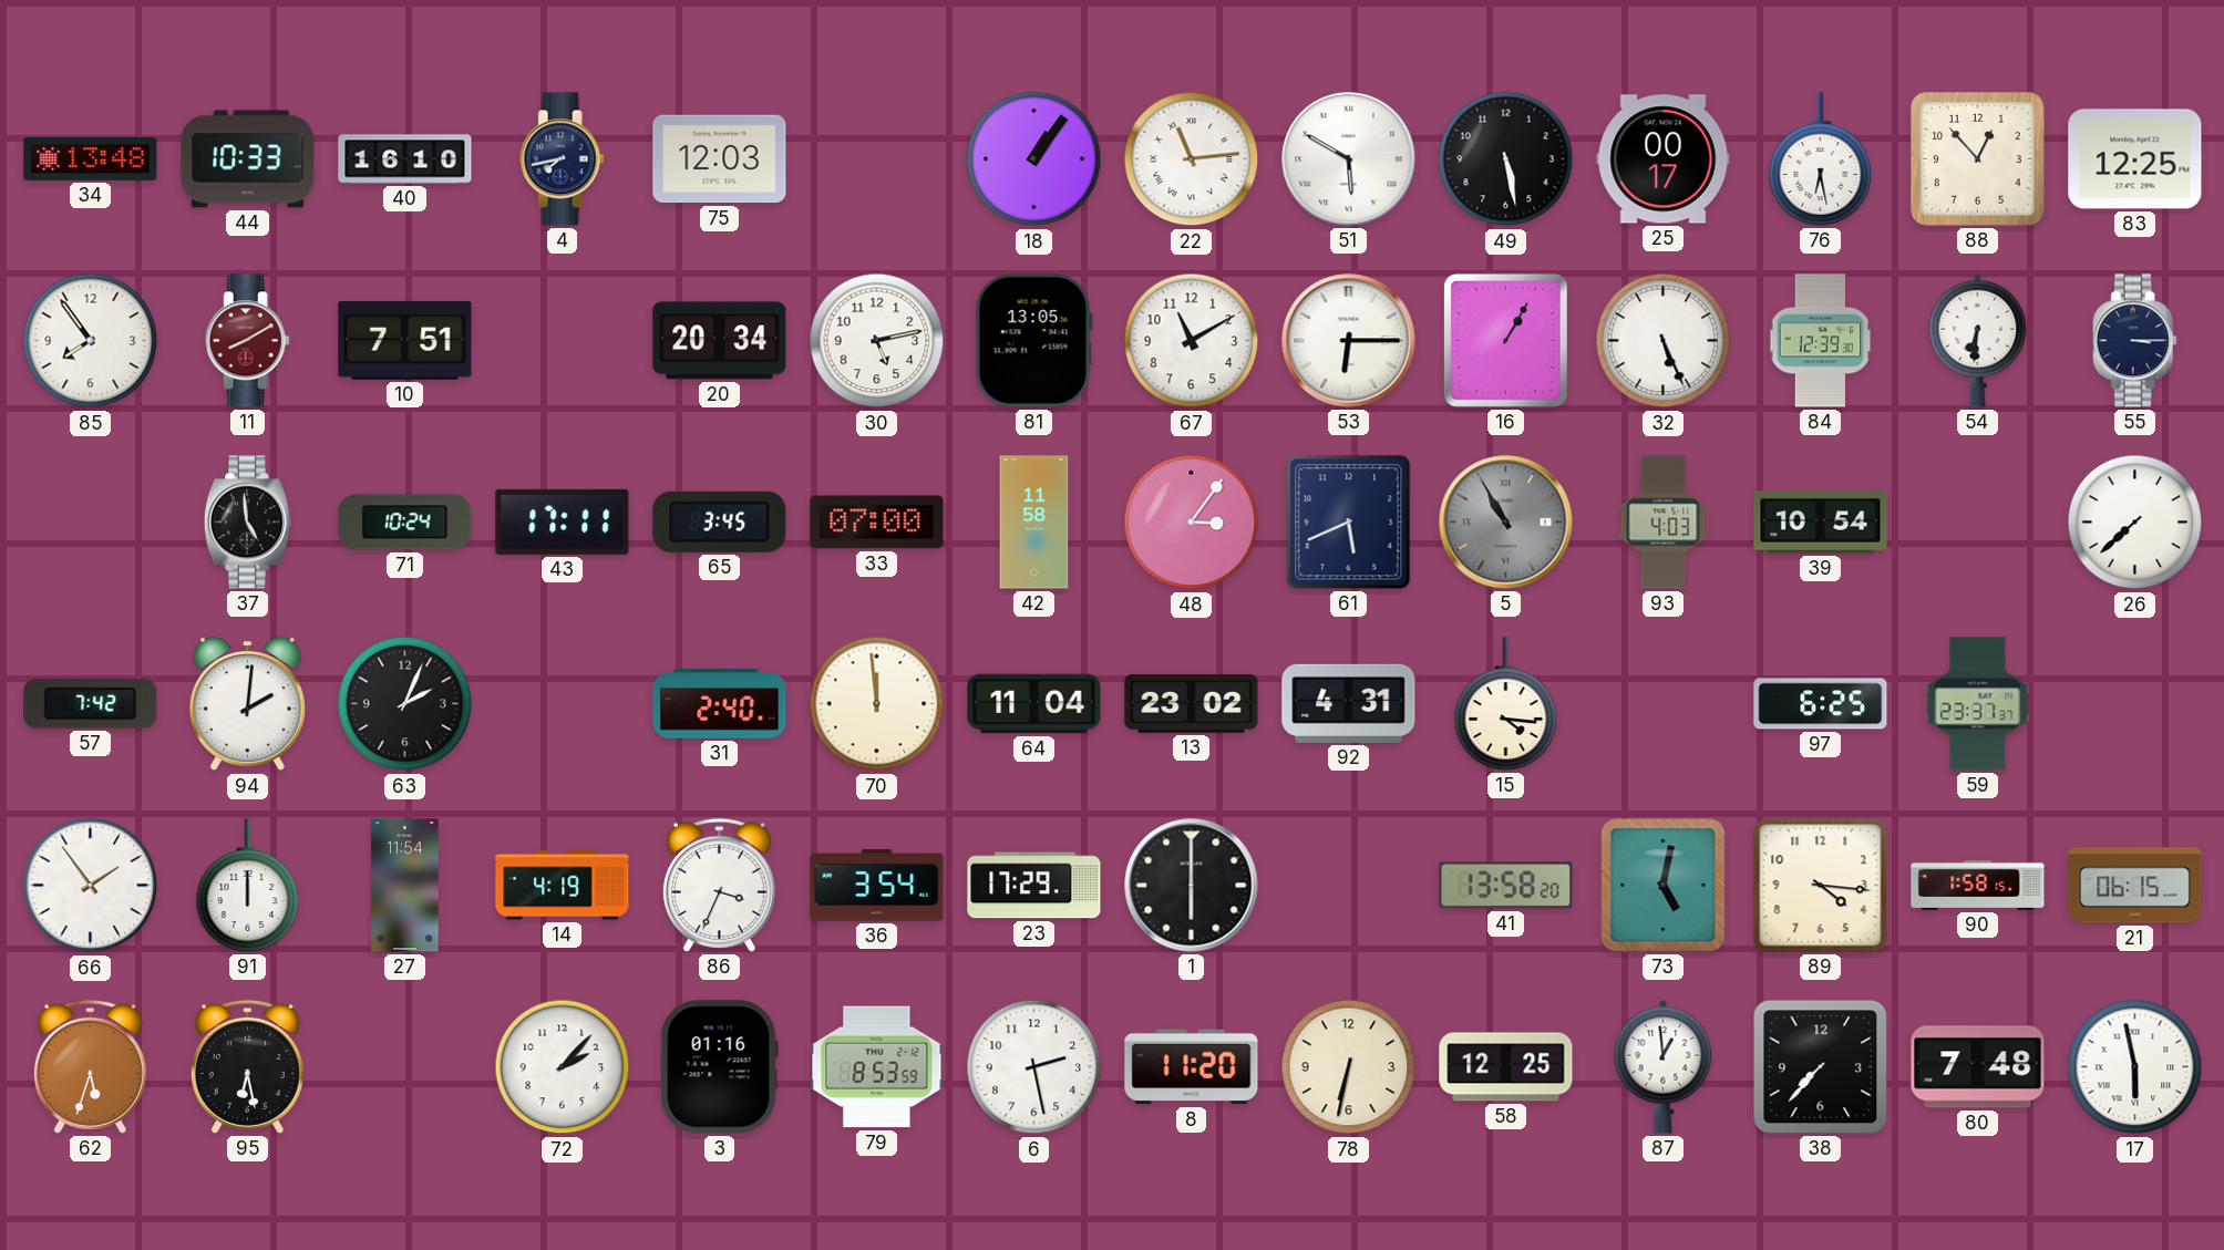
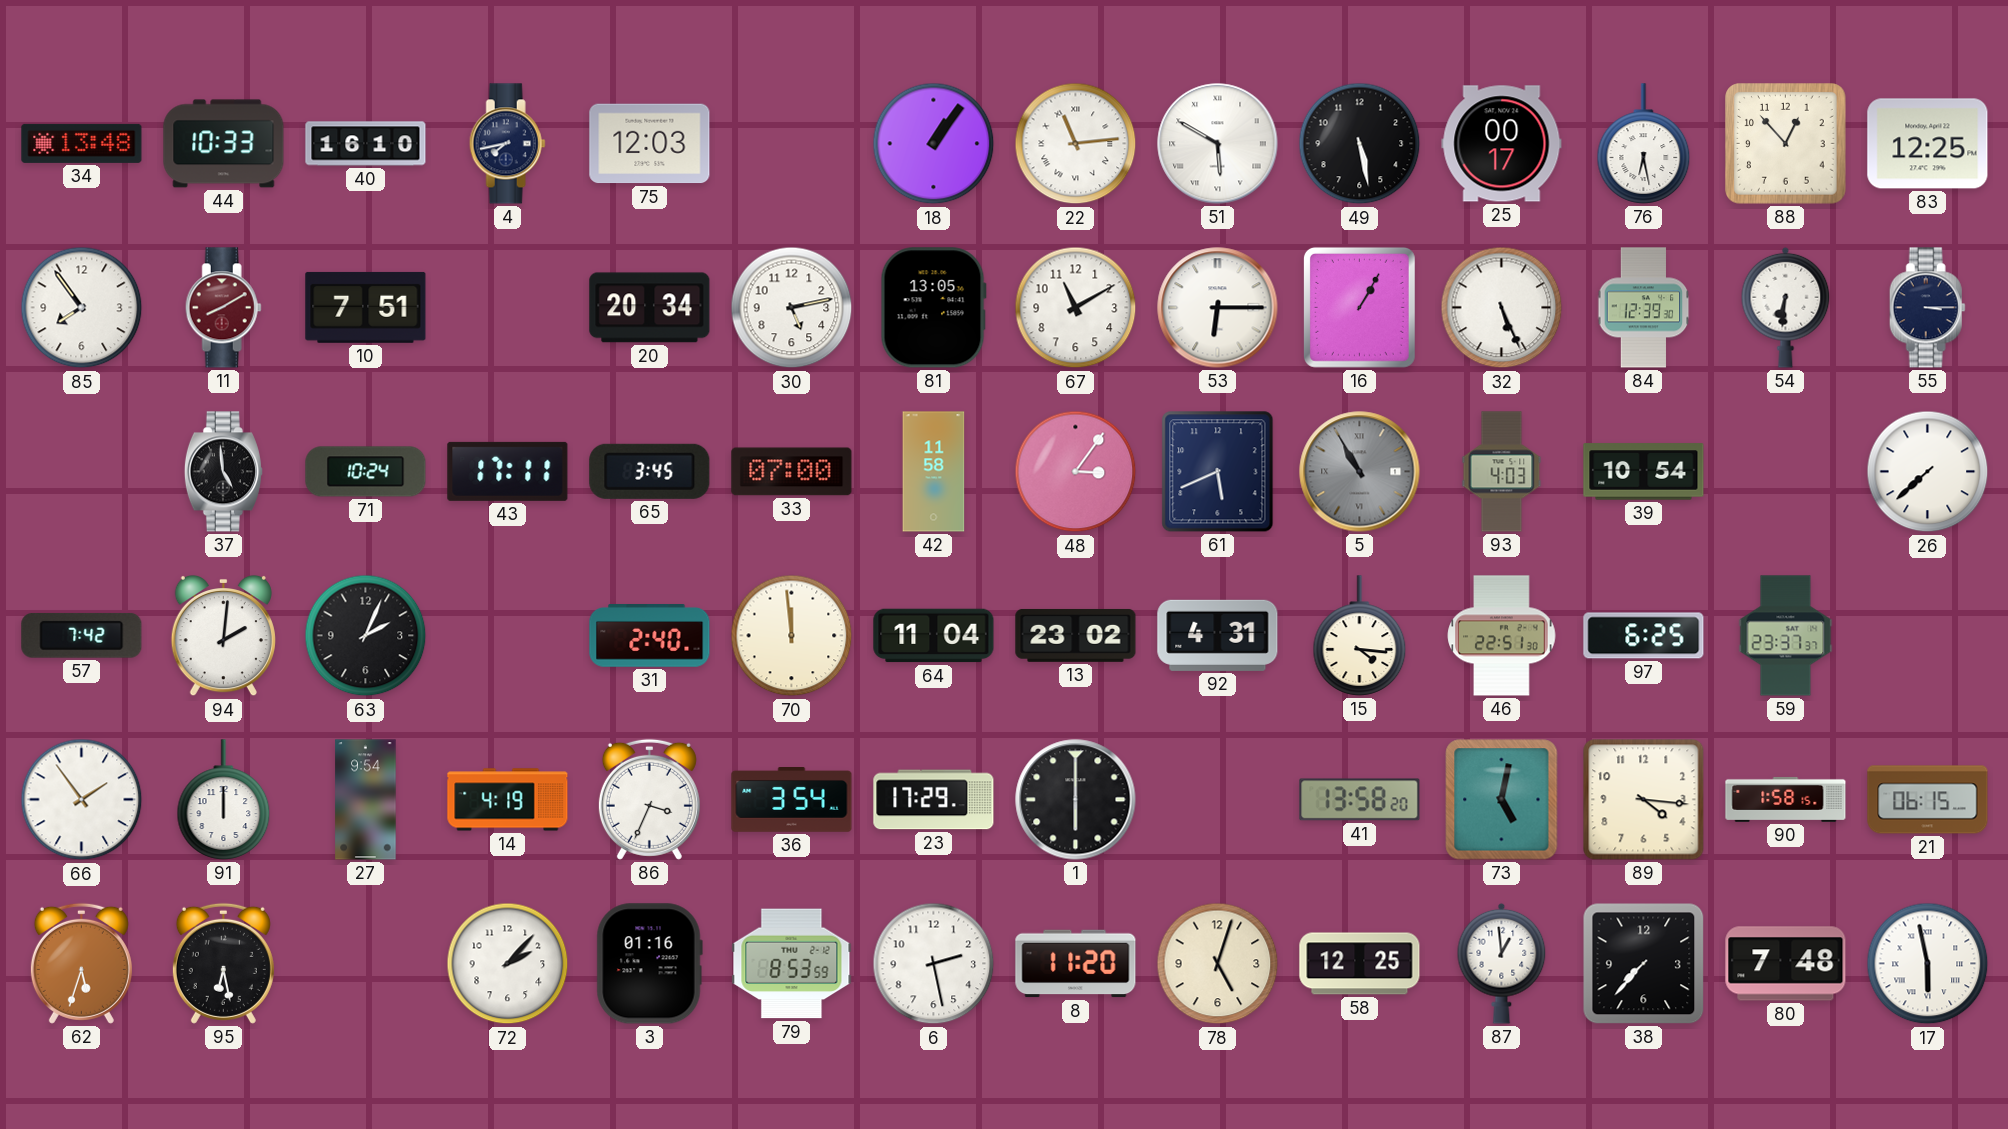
46: none -> 22:51 (1502, 636)
27: 11:54 -> 9:54 (366, 800)
78: 6:32 -> 5:03 (1218, 964)
